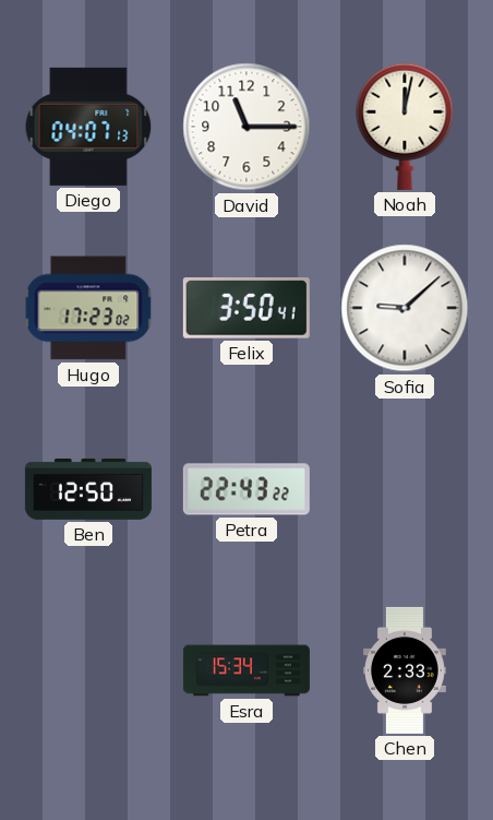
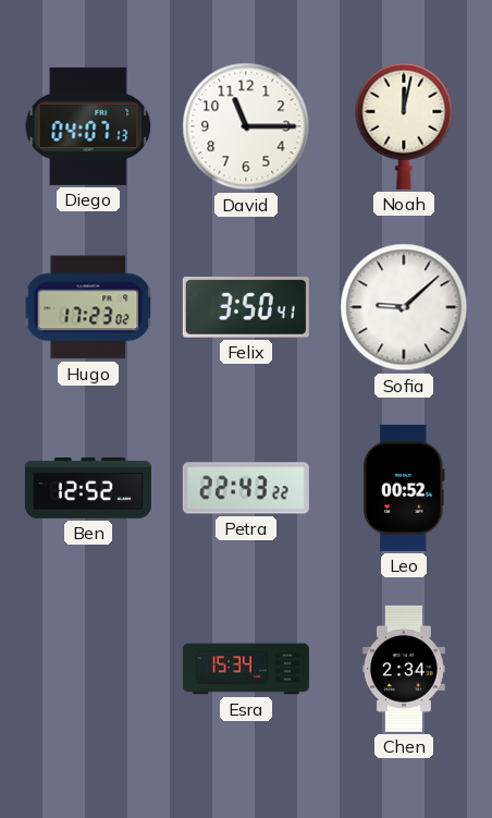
Ben: 12:50 -> 12:52 (88, 488)
Leo: none -> 00:52 (405, 488)
Chen: 2:33 -> 2:34 (404, 669)
